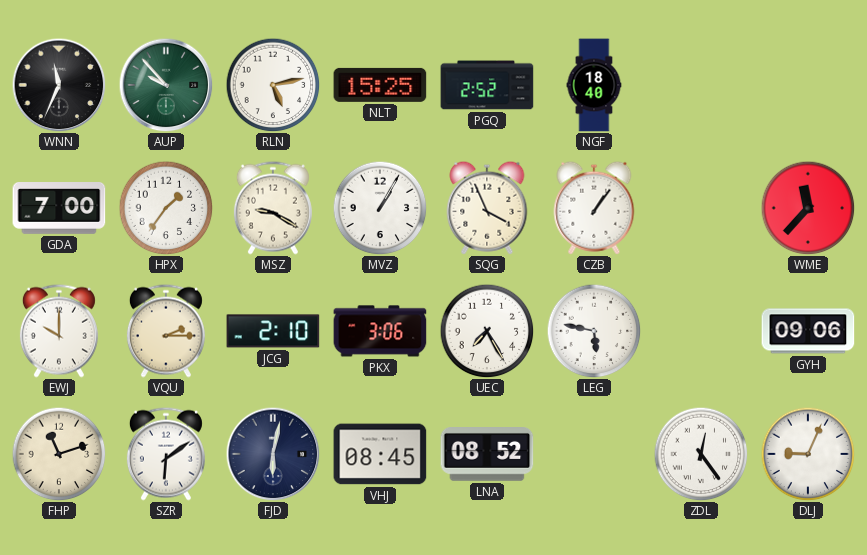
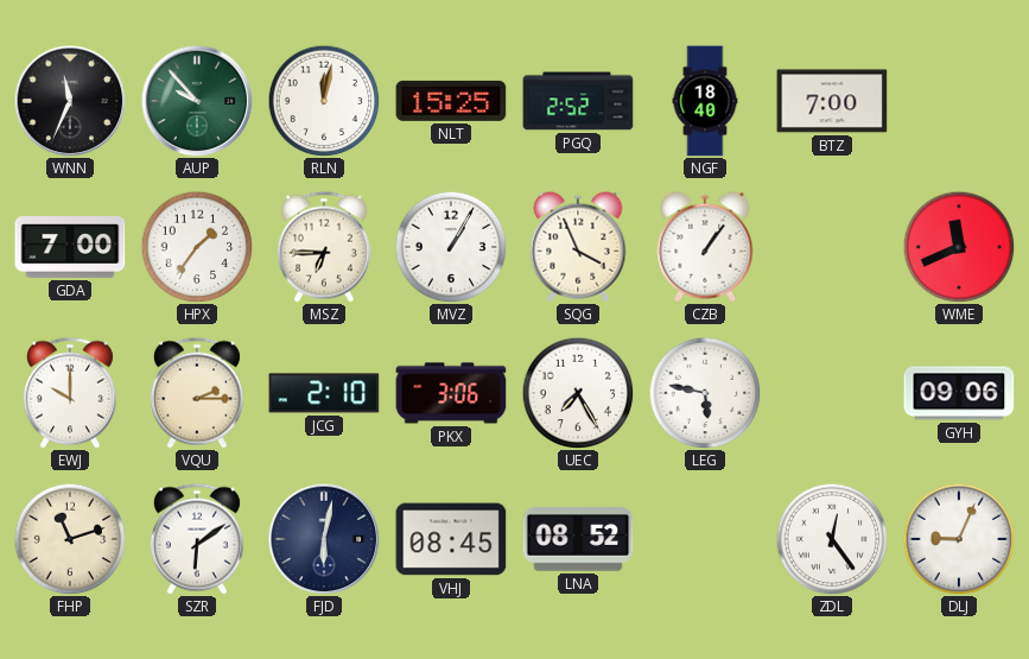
RLN: 5:13 -> 12:02 (324, 101)
BTZ: none -> 7:00 (832, 101)
MSZ: 9:20 -> 6:45 (324, 247)
WME: 11:37 -> 11:41 (959, 247)
